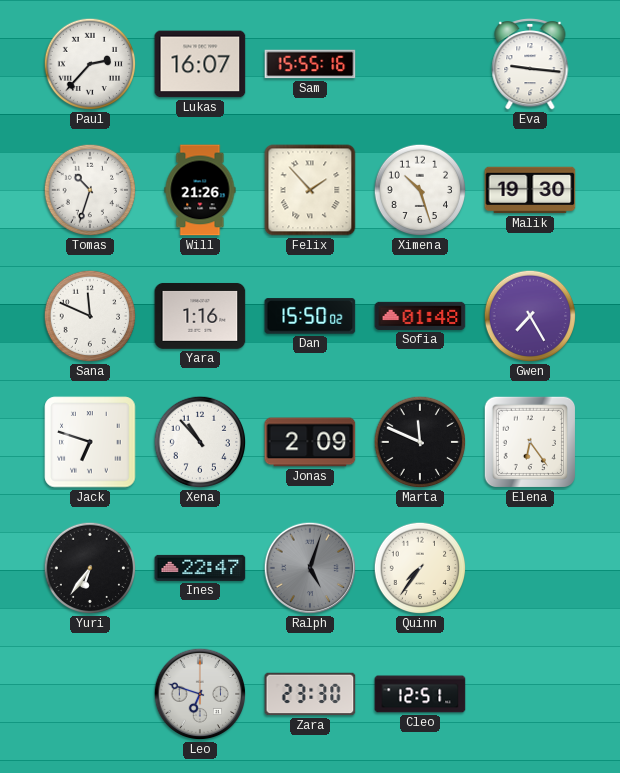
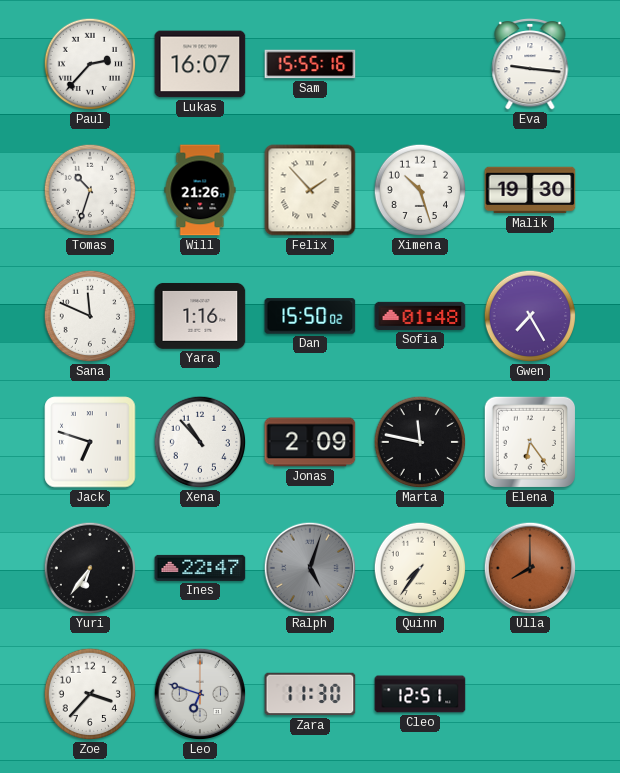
Marta: 11:49 -> 11:47 (420, 442)
Ulla: none -> 8:00 (530, 568)
Zoe: none -> 3:37 (90, 694)
Zara: 23:30 -> 11:30 (310, 694)
